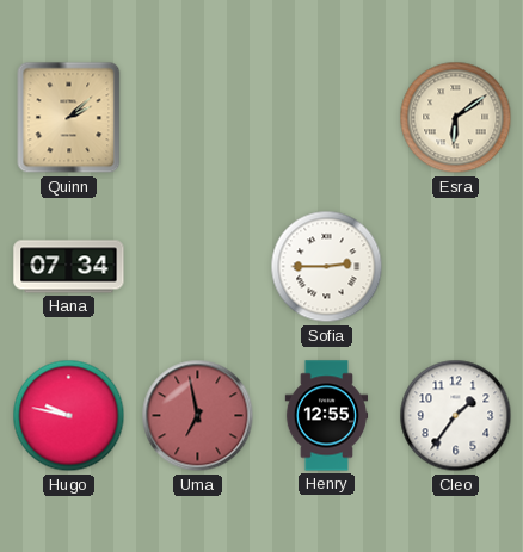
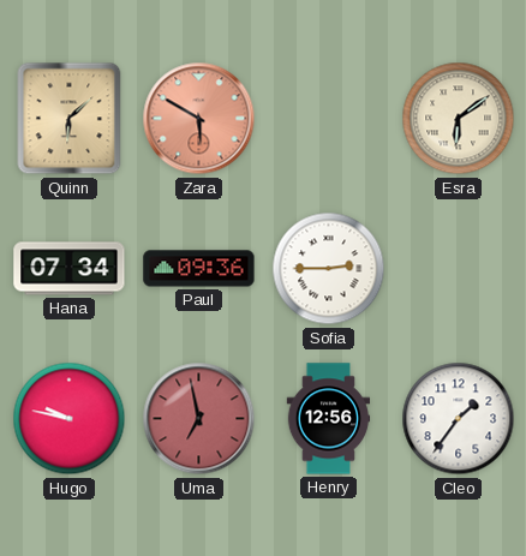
Quinn: 2:08 -> 6:08 (70, 119)
Zara: none -> 5:50 (199, 119)
Paul: none -> 09:36 (199, 269)
Henry: 12:55 -> 12:56 (329, 419)
